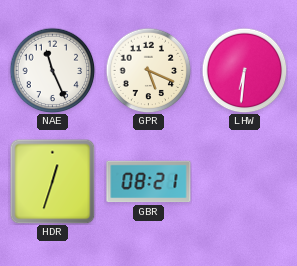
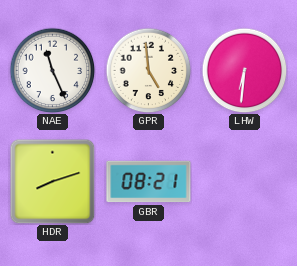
GPR: 5:19 -> 4:59 (148, 70)
HDR: 12:33 -> 8:12 (52, 181)
